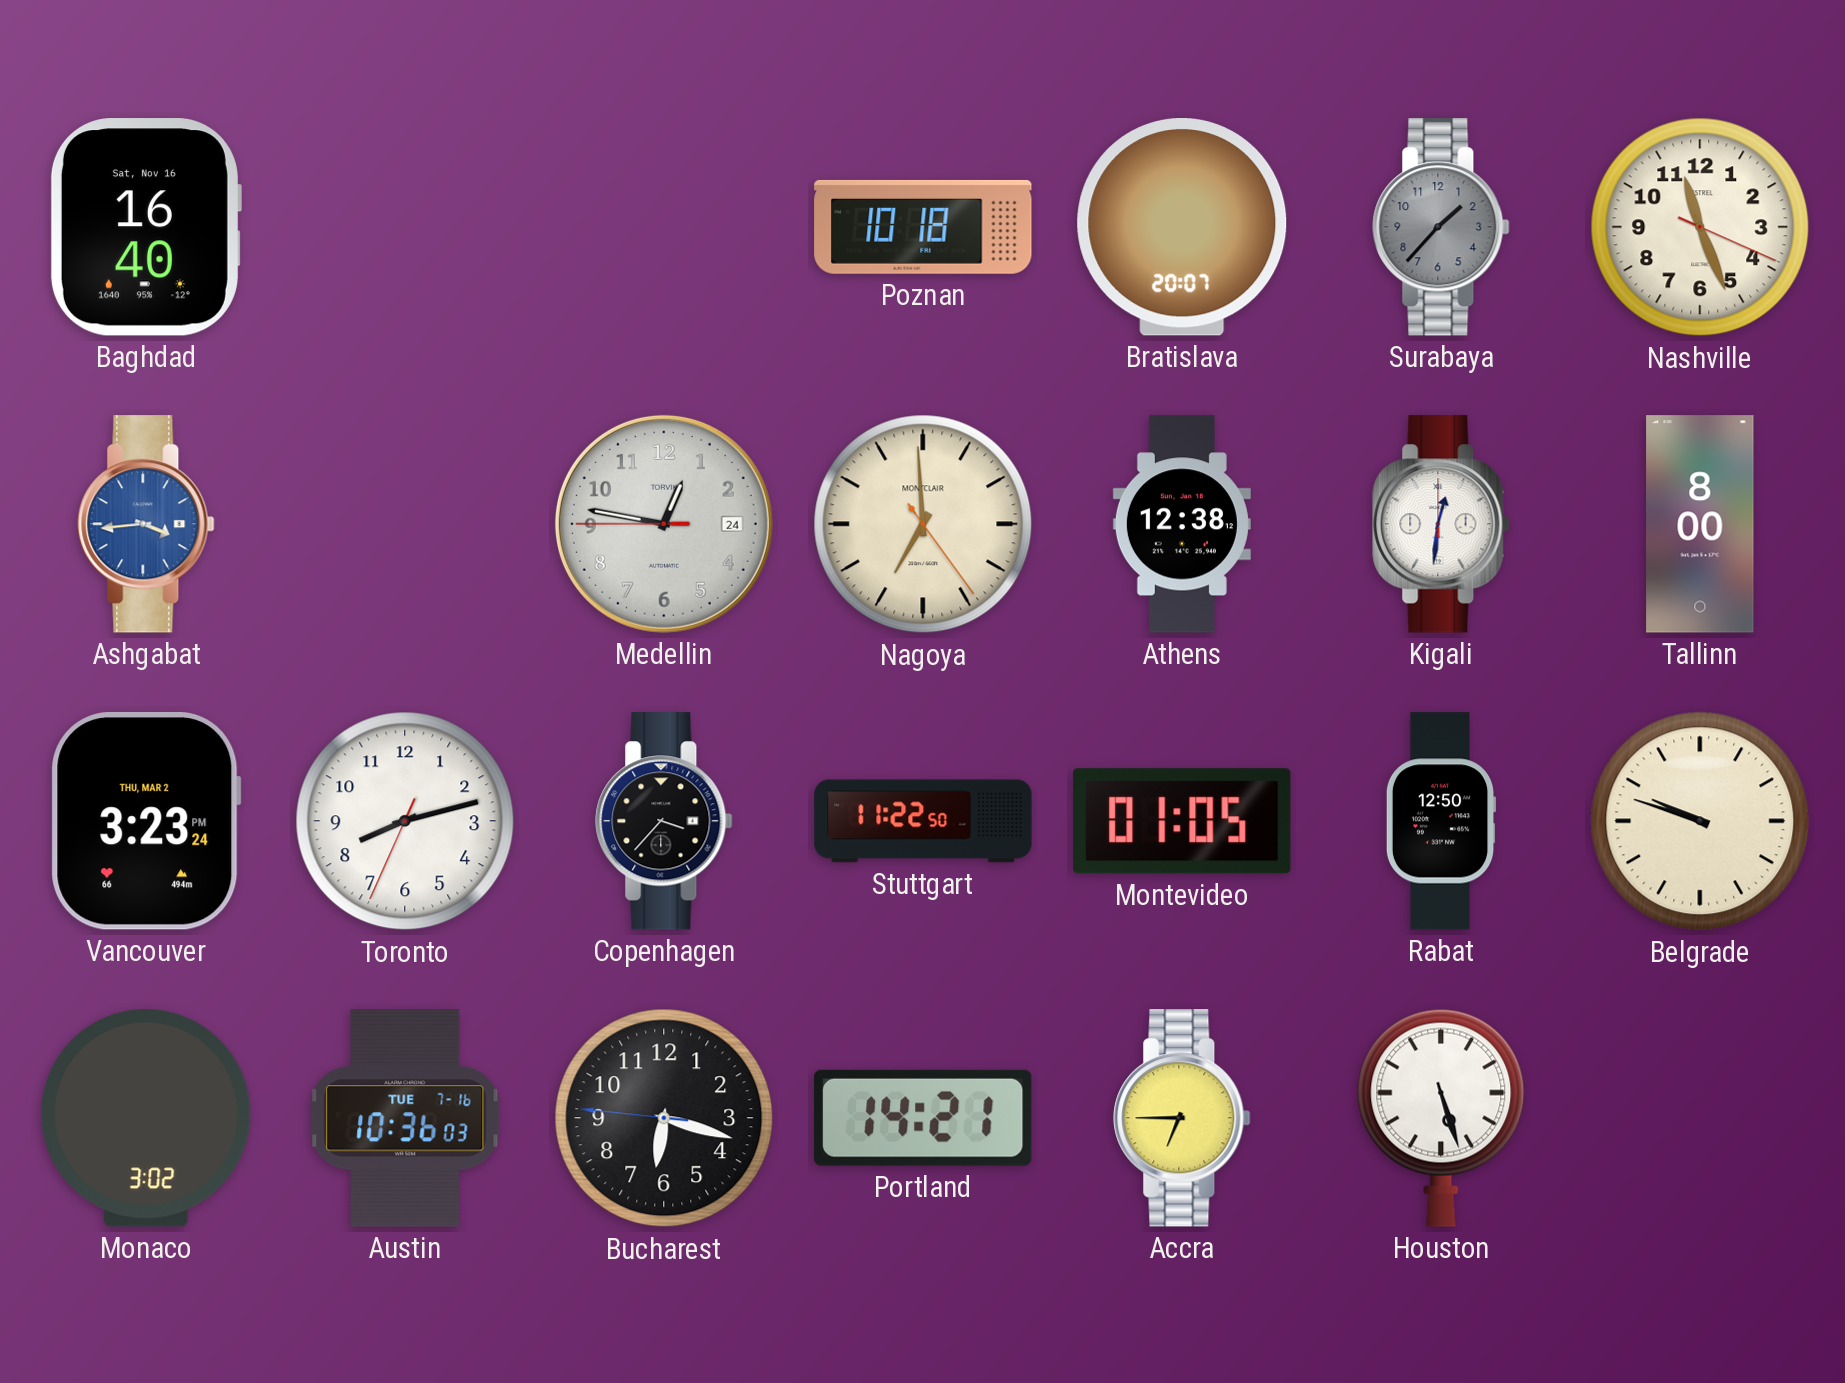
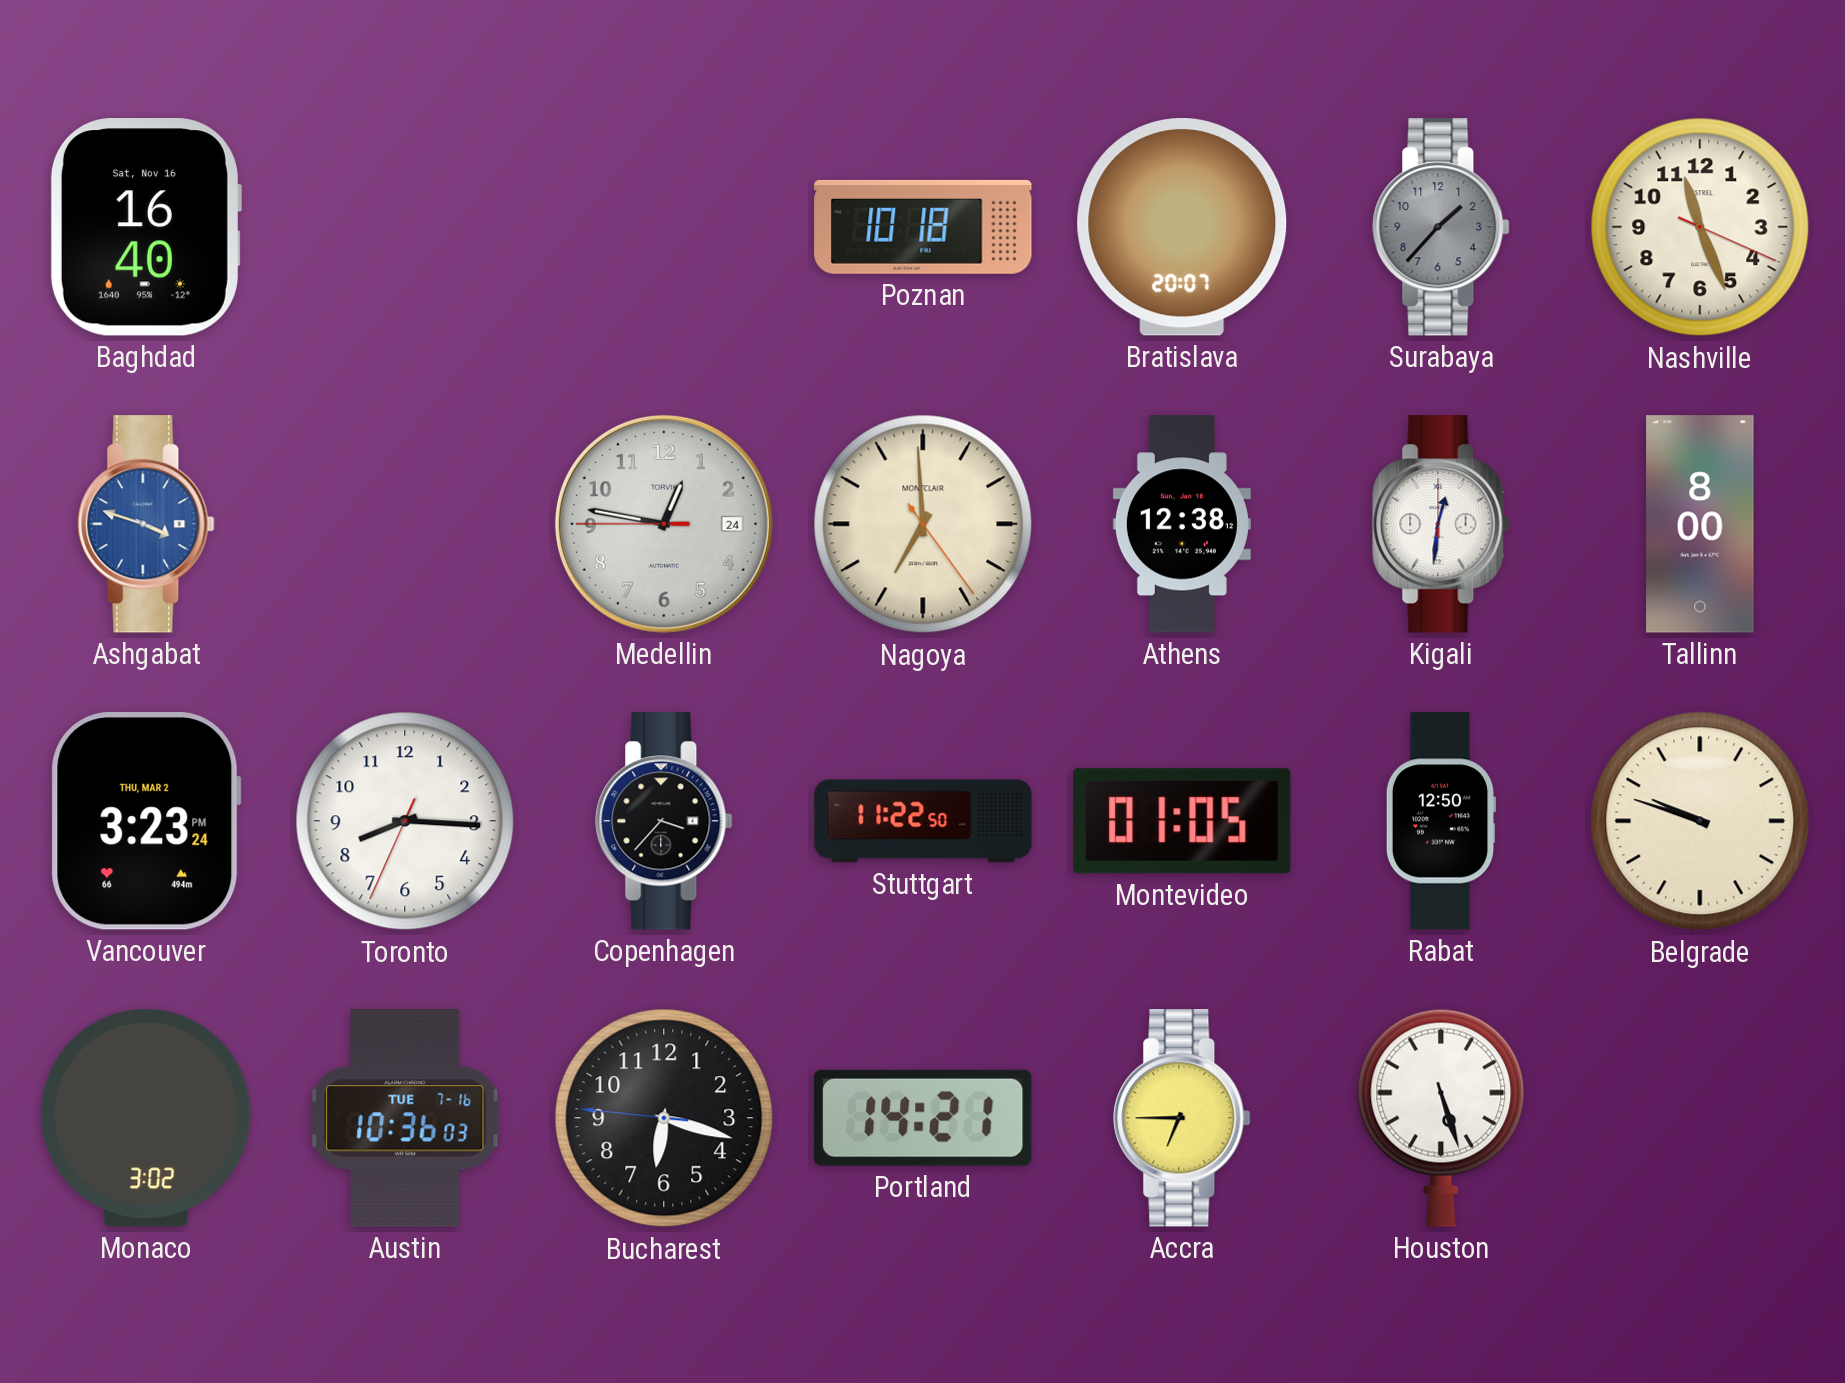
Ashgabat: 3:44 -> 3:48 (146, 524)
Toronto: 8:12 -> 8:15 (405, 821)
